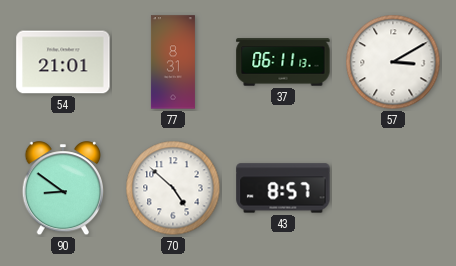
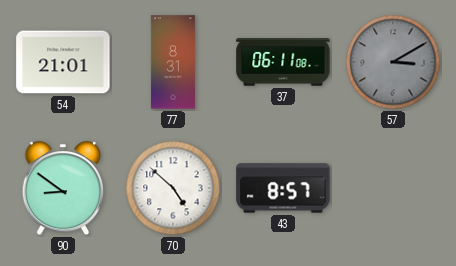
37: 06:11:13 -> 06:11:08 (283, 62)
57 dial: white -> grey (393, 62)
